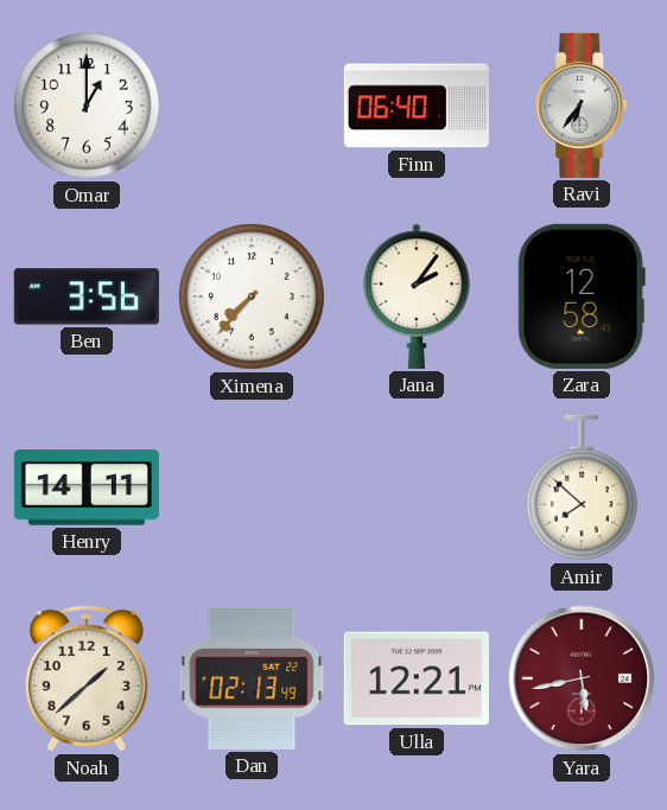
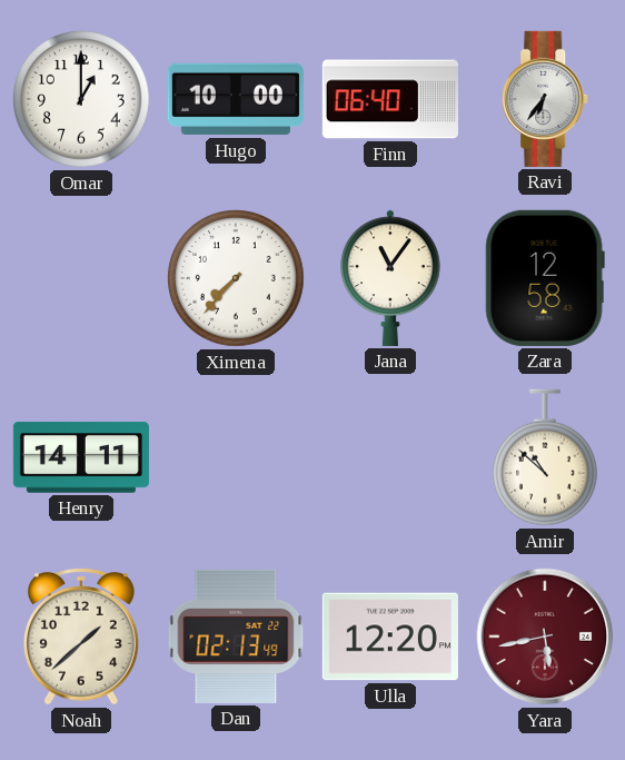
Hugo: none -> 10:00 (236, 99)
Ben: 3:56 -> none (87, 296)
Jana: 2:06 -> 11:06 (390, 278)
Amir: 7:52 -> 10:52 (545, 457)
Ulla: 12:21 -> 12:20 (390, 636)
